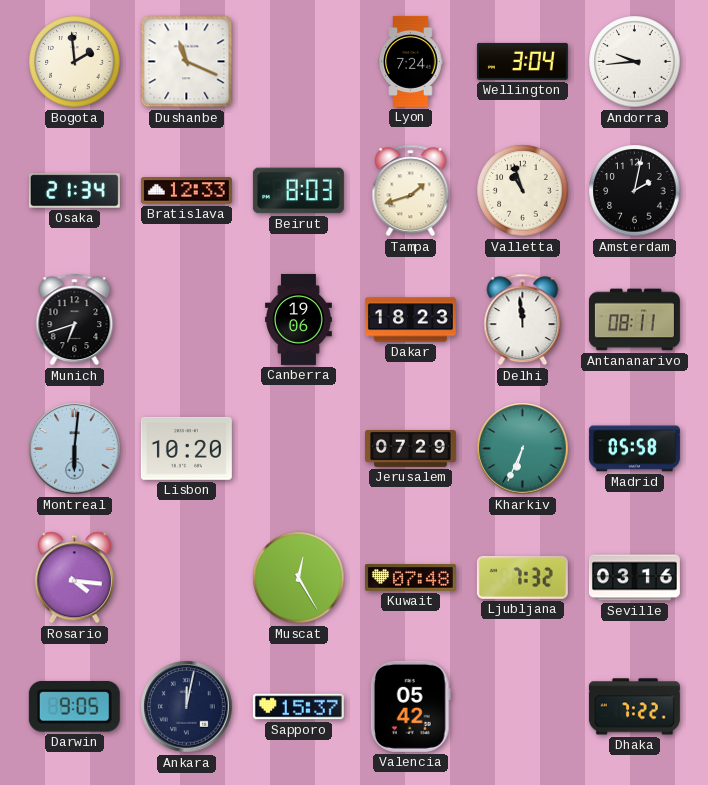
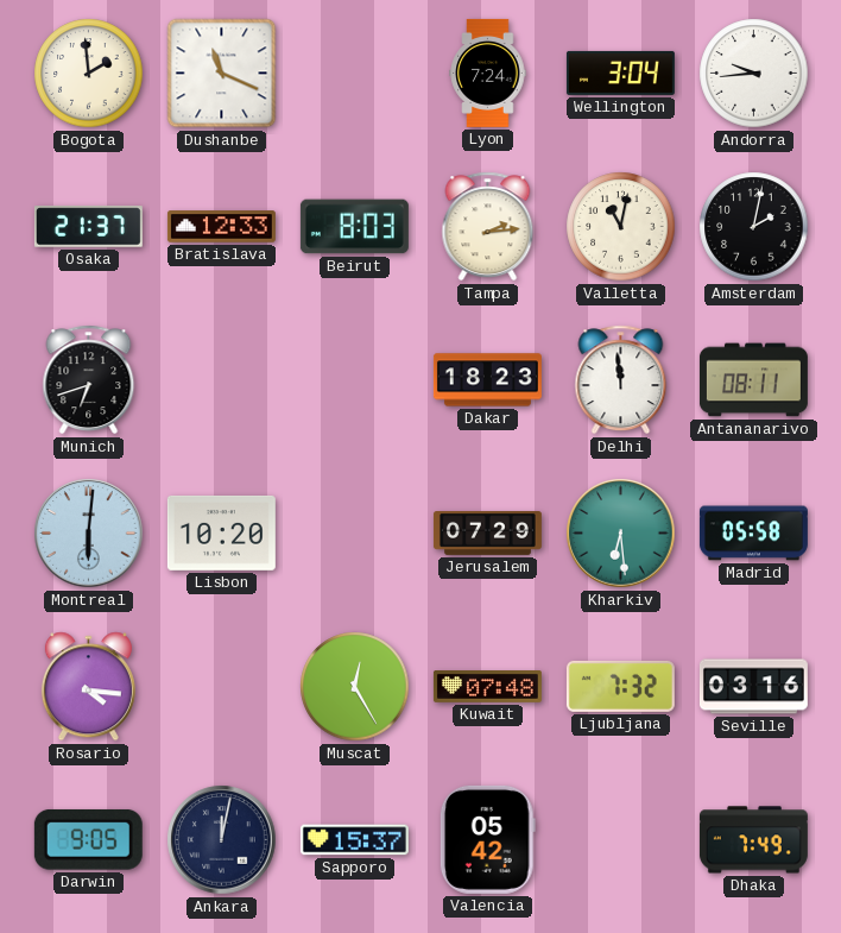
Osaka: 21:34 -> 21:37 (88, 227)
Tampa: 1:42 -> 2:14 (488, 227)
Valletta: 10:57 -> 11:02 (621, 227)
Canberra: 19:06 -> none (298, 319)
Kharkiv: 6:34 -> 6:29 (621, 534)
Dhaka: 7:22 -> 7:49 (753, 840)
